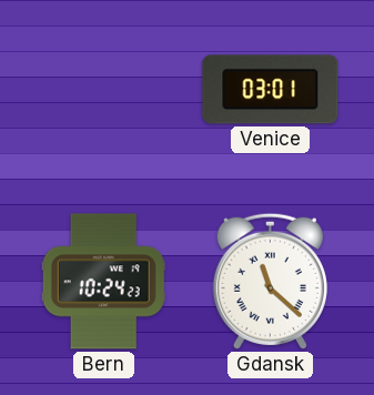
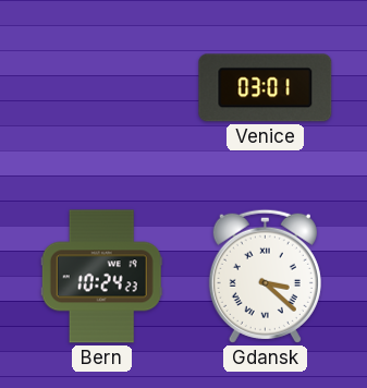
Gdansk: 11:22 -> 3:22 (265, 276)
